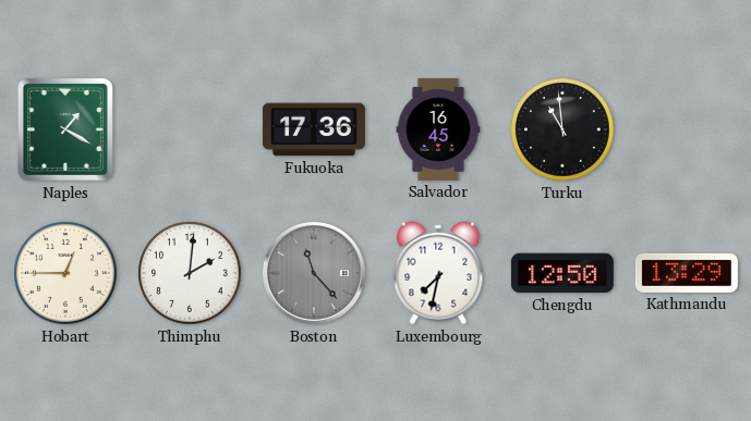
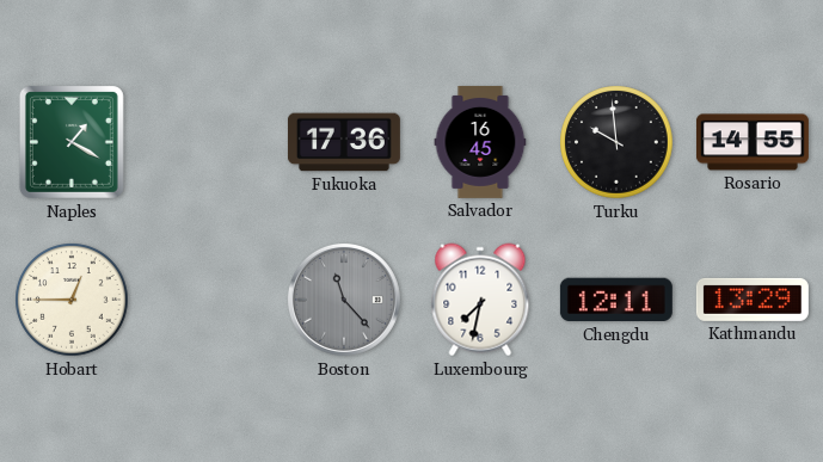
Turku: 10:59 -> 9:59 (616, 142)
Rosario: none -> 14:55 (753, 142)
Thimphu: 2:01 -> none (190, 273)
Chengdu: 12:50 -> 12:11 (616, 300)
